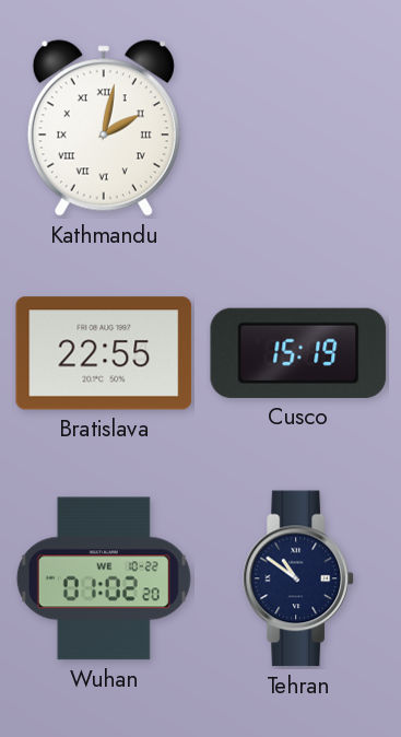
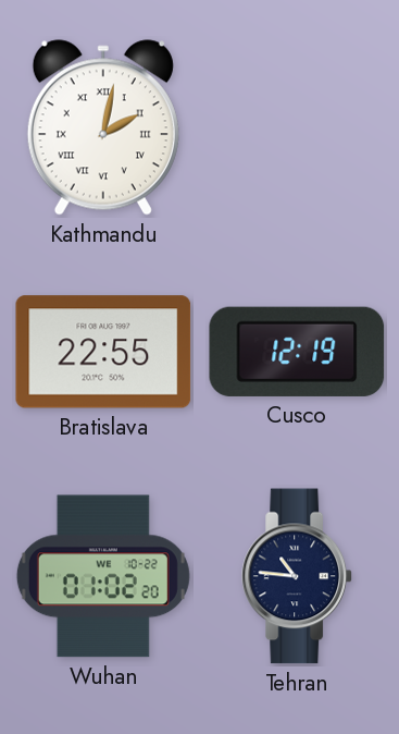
Cusco: 15:19 -> 12:19 (297, 352)
Tehran: 10:51 -> 10:46 (297, 576)
